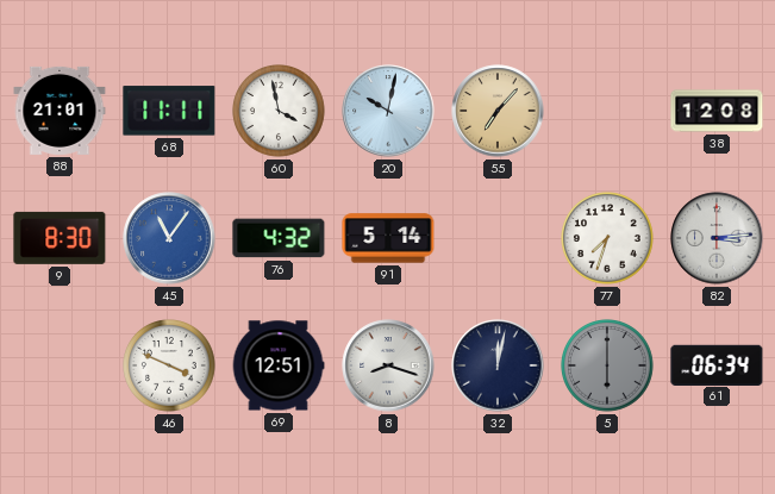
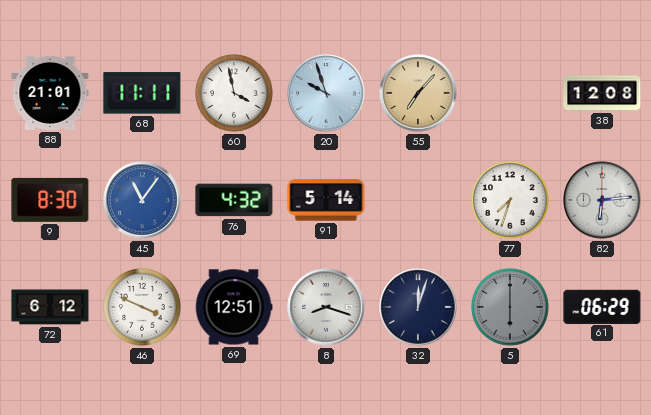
20: 10:02 -> 9:57 (326, 93)
82: 3:14 -> 6:14 (602, 200)
72: none -> 6:12 (50, 307)
32: 12:02 -> 12:03 (418, 307)
61: 06:34 -> 06:29 (602, 306)
